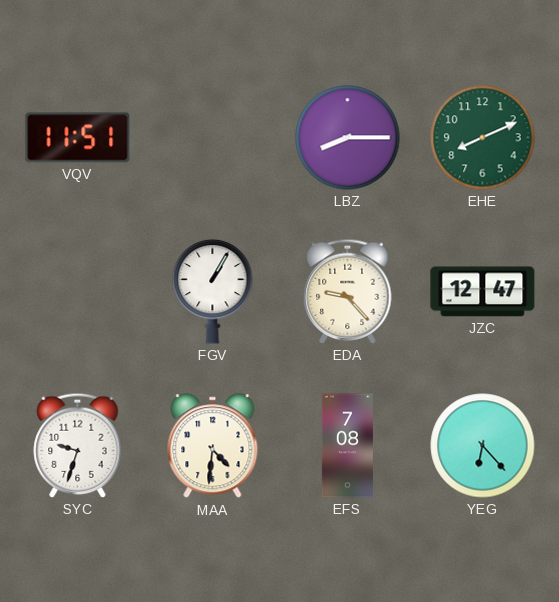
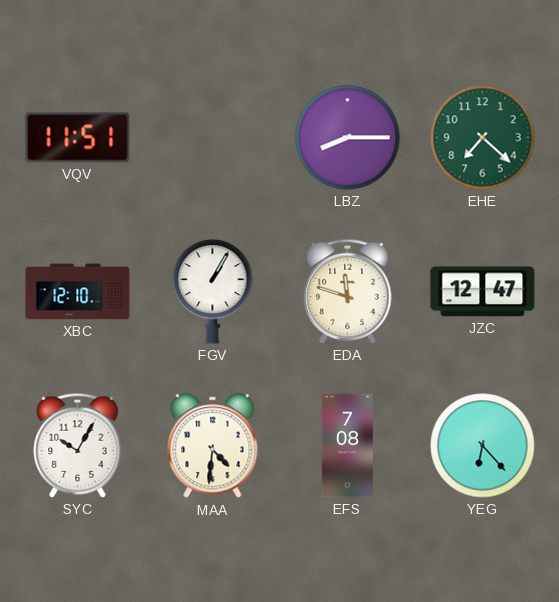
EHE: 8:11 -> 7:22 (483, 138)
XBC: none -> 12:10 (78, 292)
EDA: 9:23 -> 11:48 (348, 291)
SYC: 9:33 -> 10:05 (78, 445)
